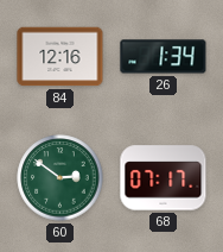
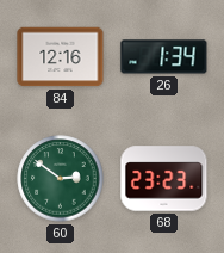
68: 07:17 -> 23:23 (164, 179)
